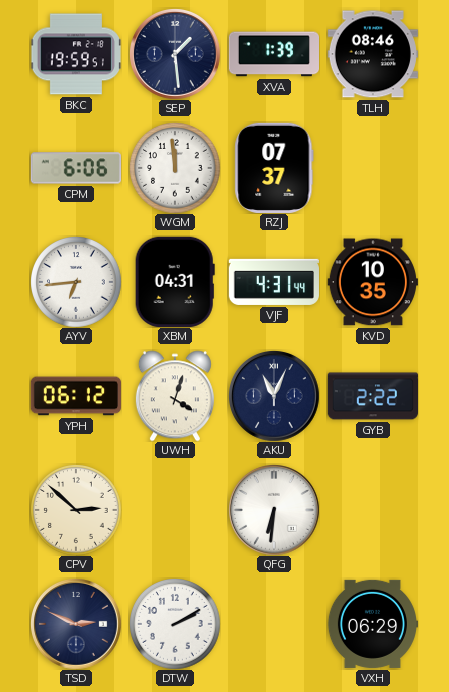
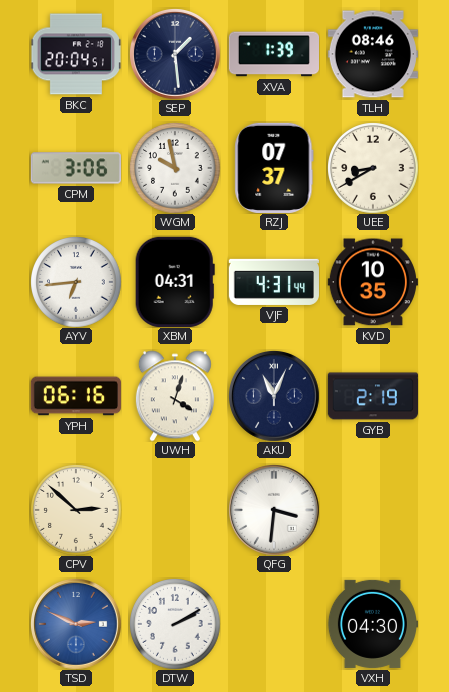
BKC: 19:59 -> 20:04 (76, 54)
CPM: 6:06 -> 3:06 (76, 168)
WGM: 11:59 -> 9:58 (175, 168)
UEE: none -> 8:40 (373, 168)
YPH: 06:12 -> 06:16 (75, 396)
GYB: 2:22 -> 2:19 (372, 396)
QFG: 6:31 -> 3:31 (274, 510)
TSD dial: navy -> blue (76, 624)
VXH: 06:29 -> 04:30 (372, 624)
